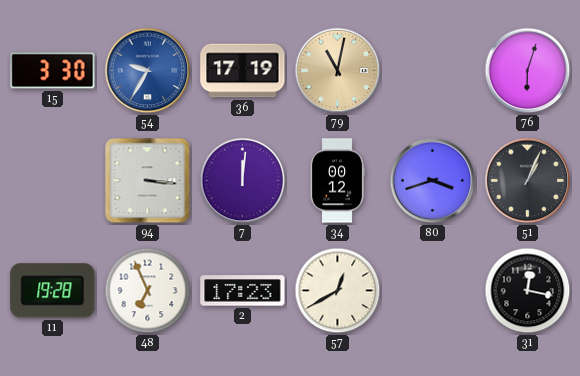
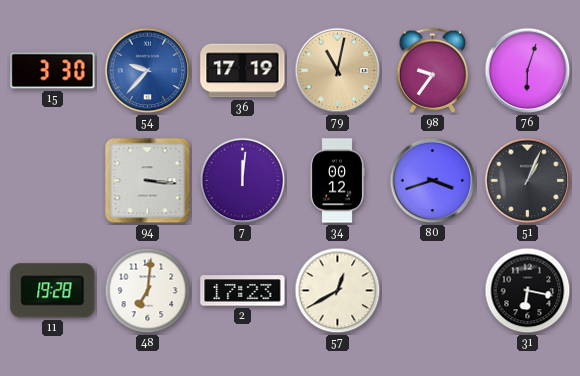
54: 9:35 -> 9:37 (148, 71)
98: none -> 9:36 (433, 70)
48: 6:56 -> 7:01 (148, 291)
31: 12:17 -> 6:17 (528, 291)
